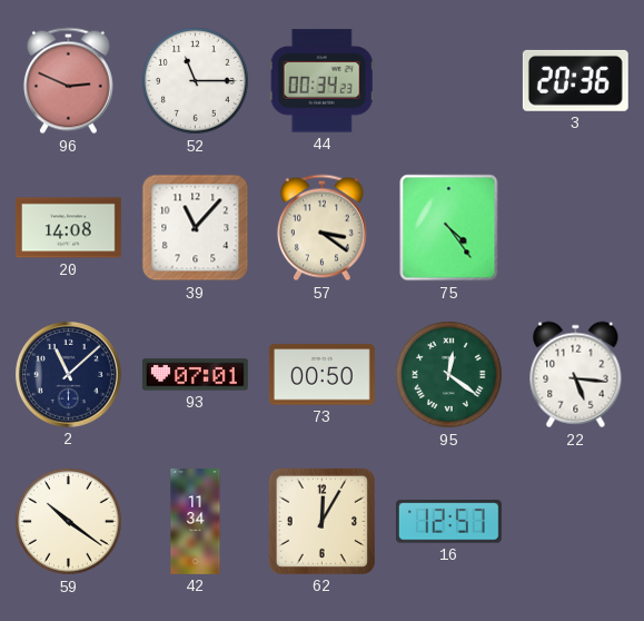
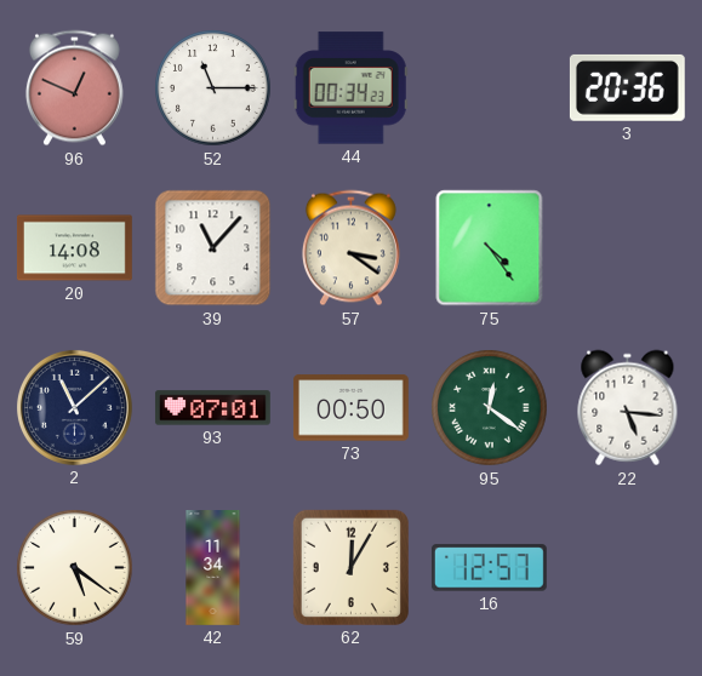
96: 2:49 -> 12:49 (74, 88)
59: 10:21 -> 5:21 (75, 568)
